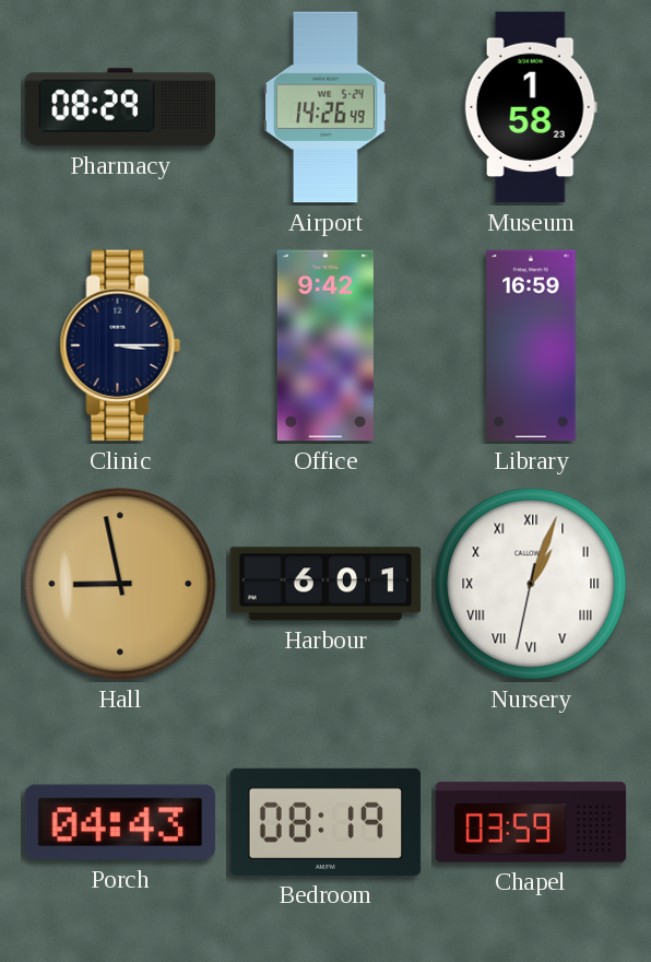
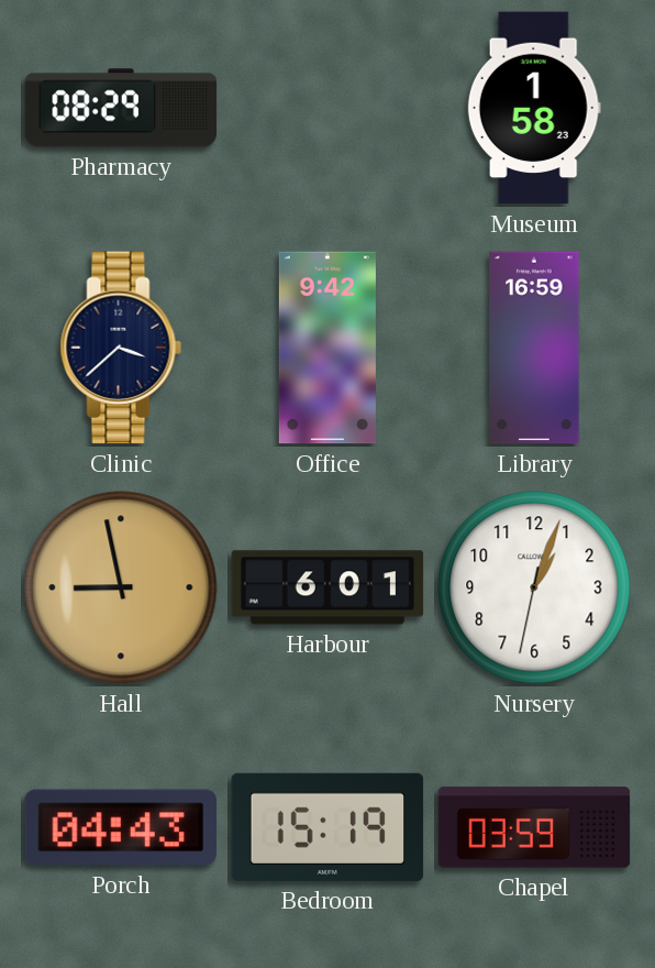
Airport: 14:26 -> none (325, 107)
Clinic: 3:15 -> 3:38 (121, 348)
Nursery numerals: Roman -> Arabic (534, 587)
Bedroom: 08:19 -> 15:19 (327, 827)
